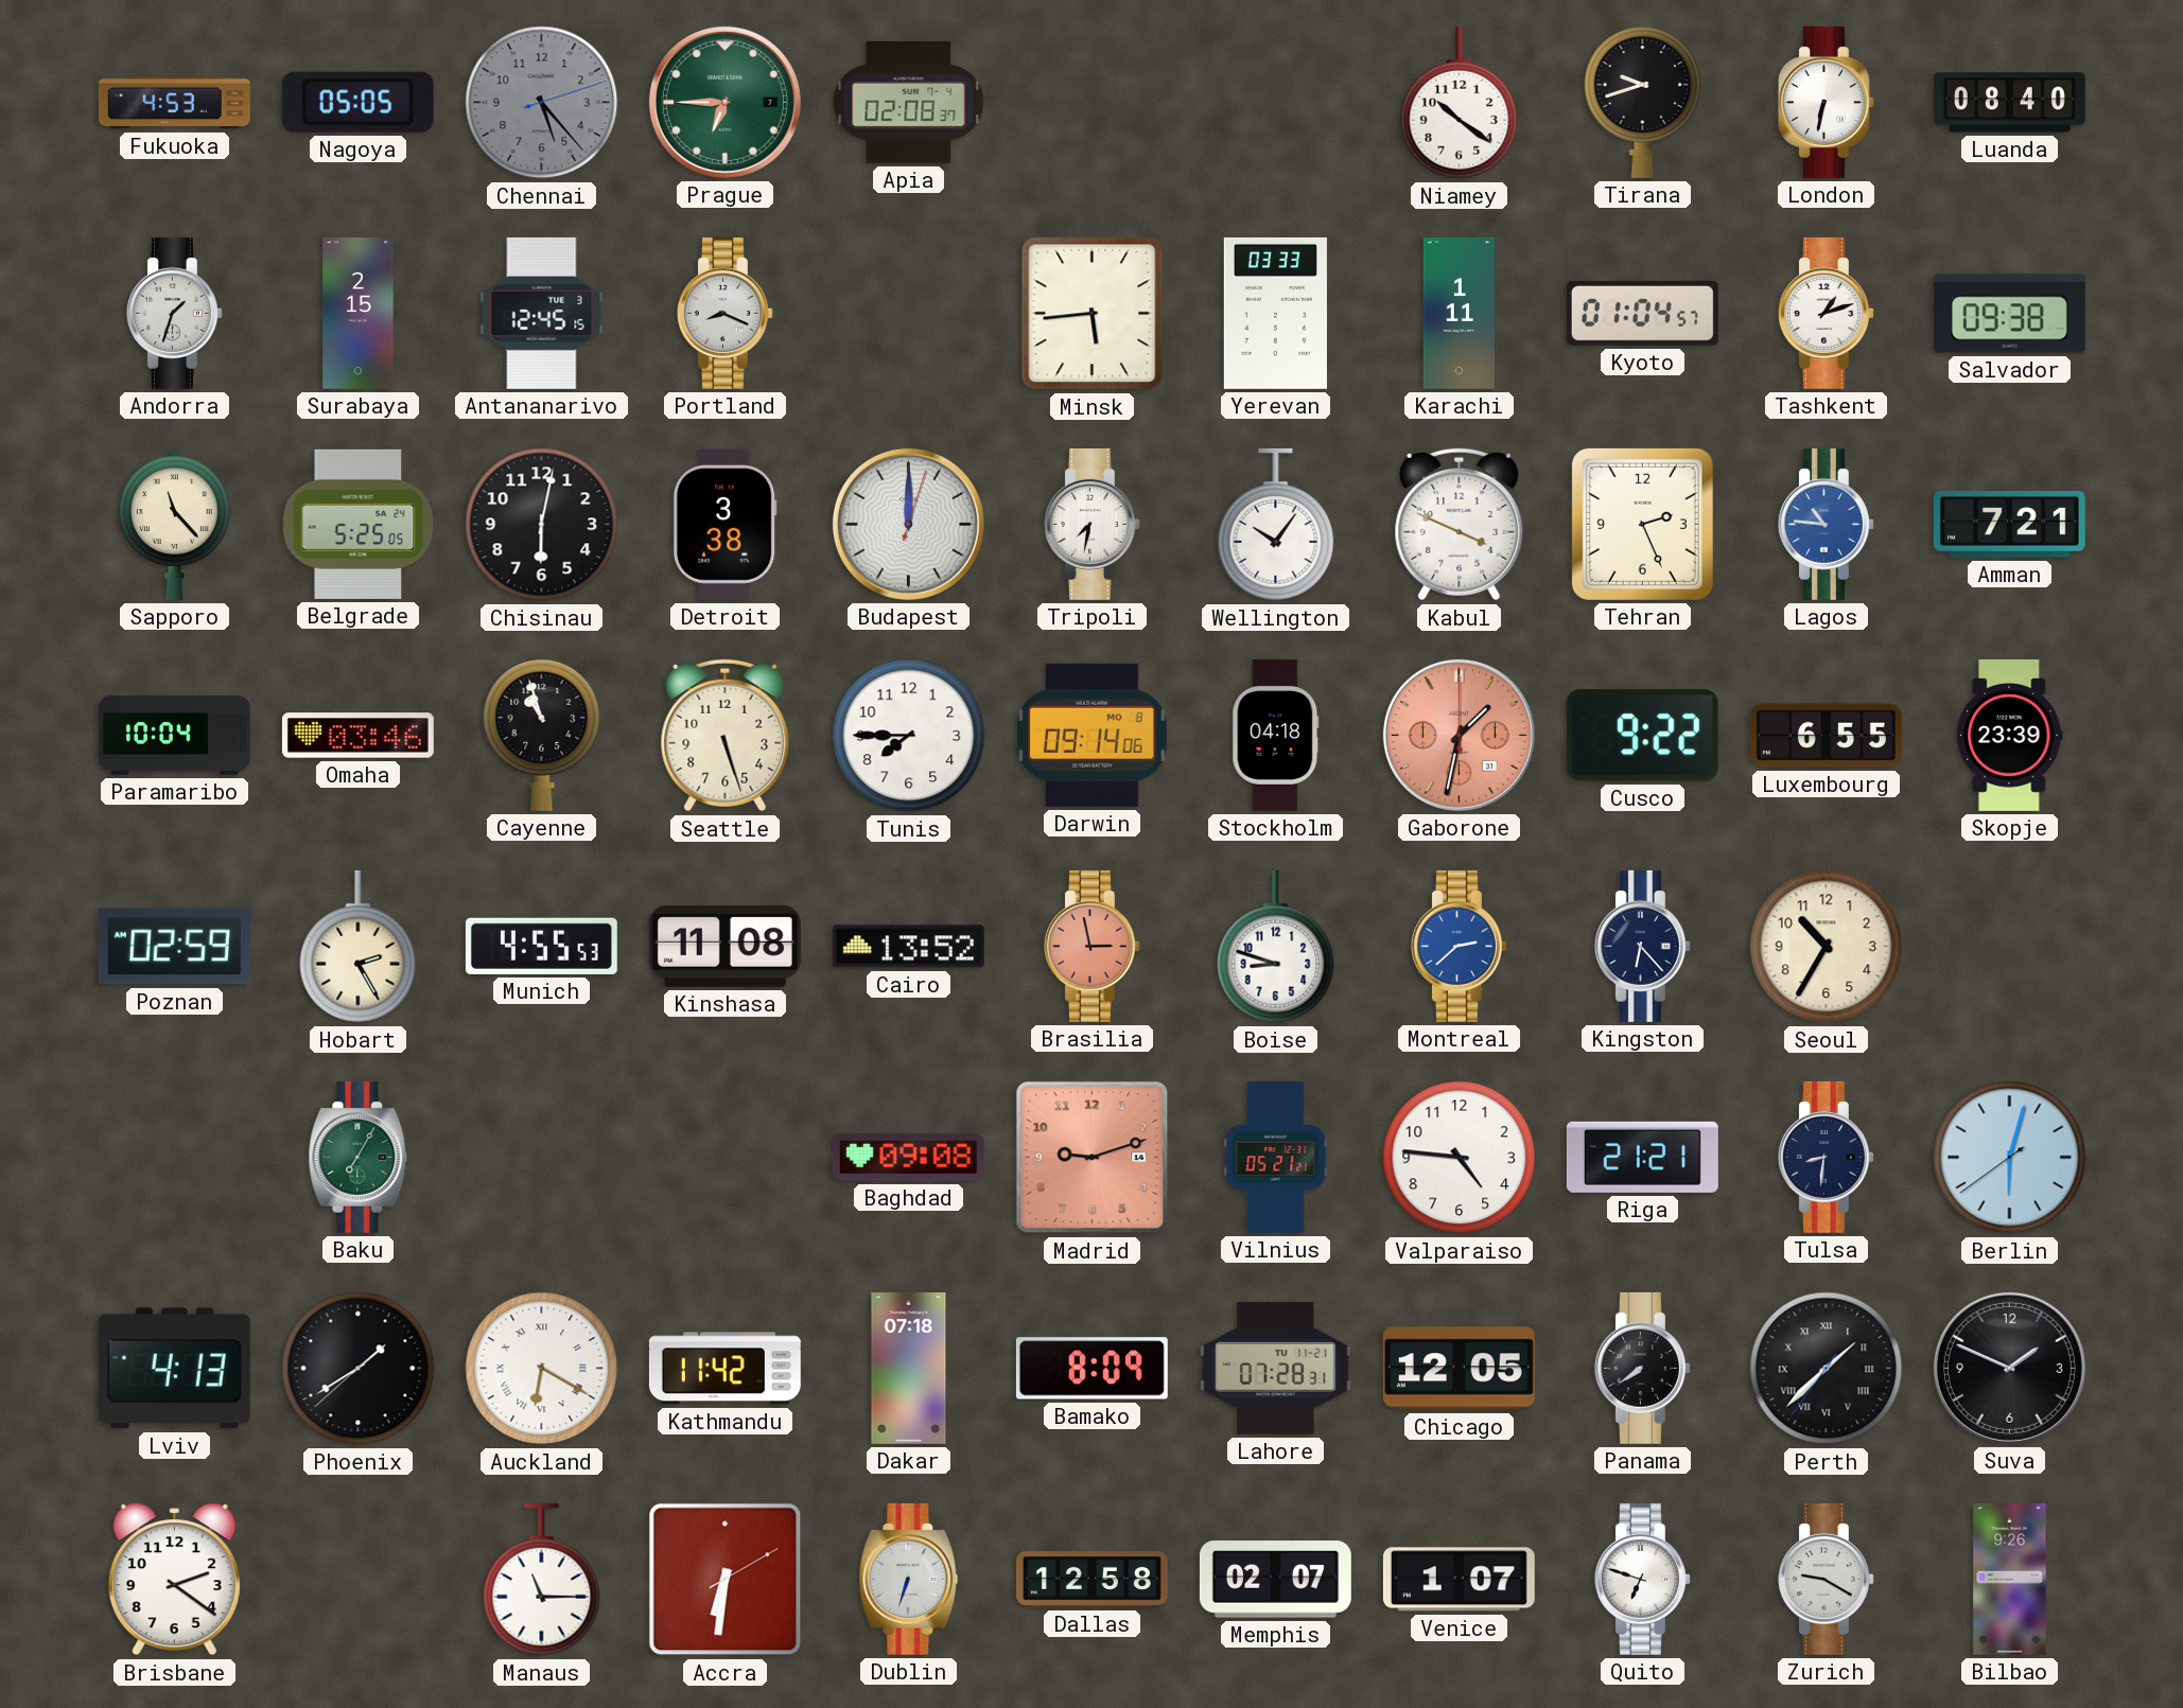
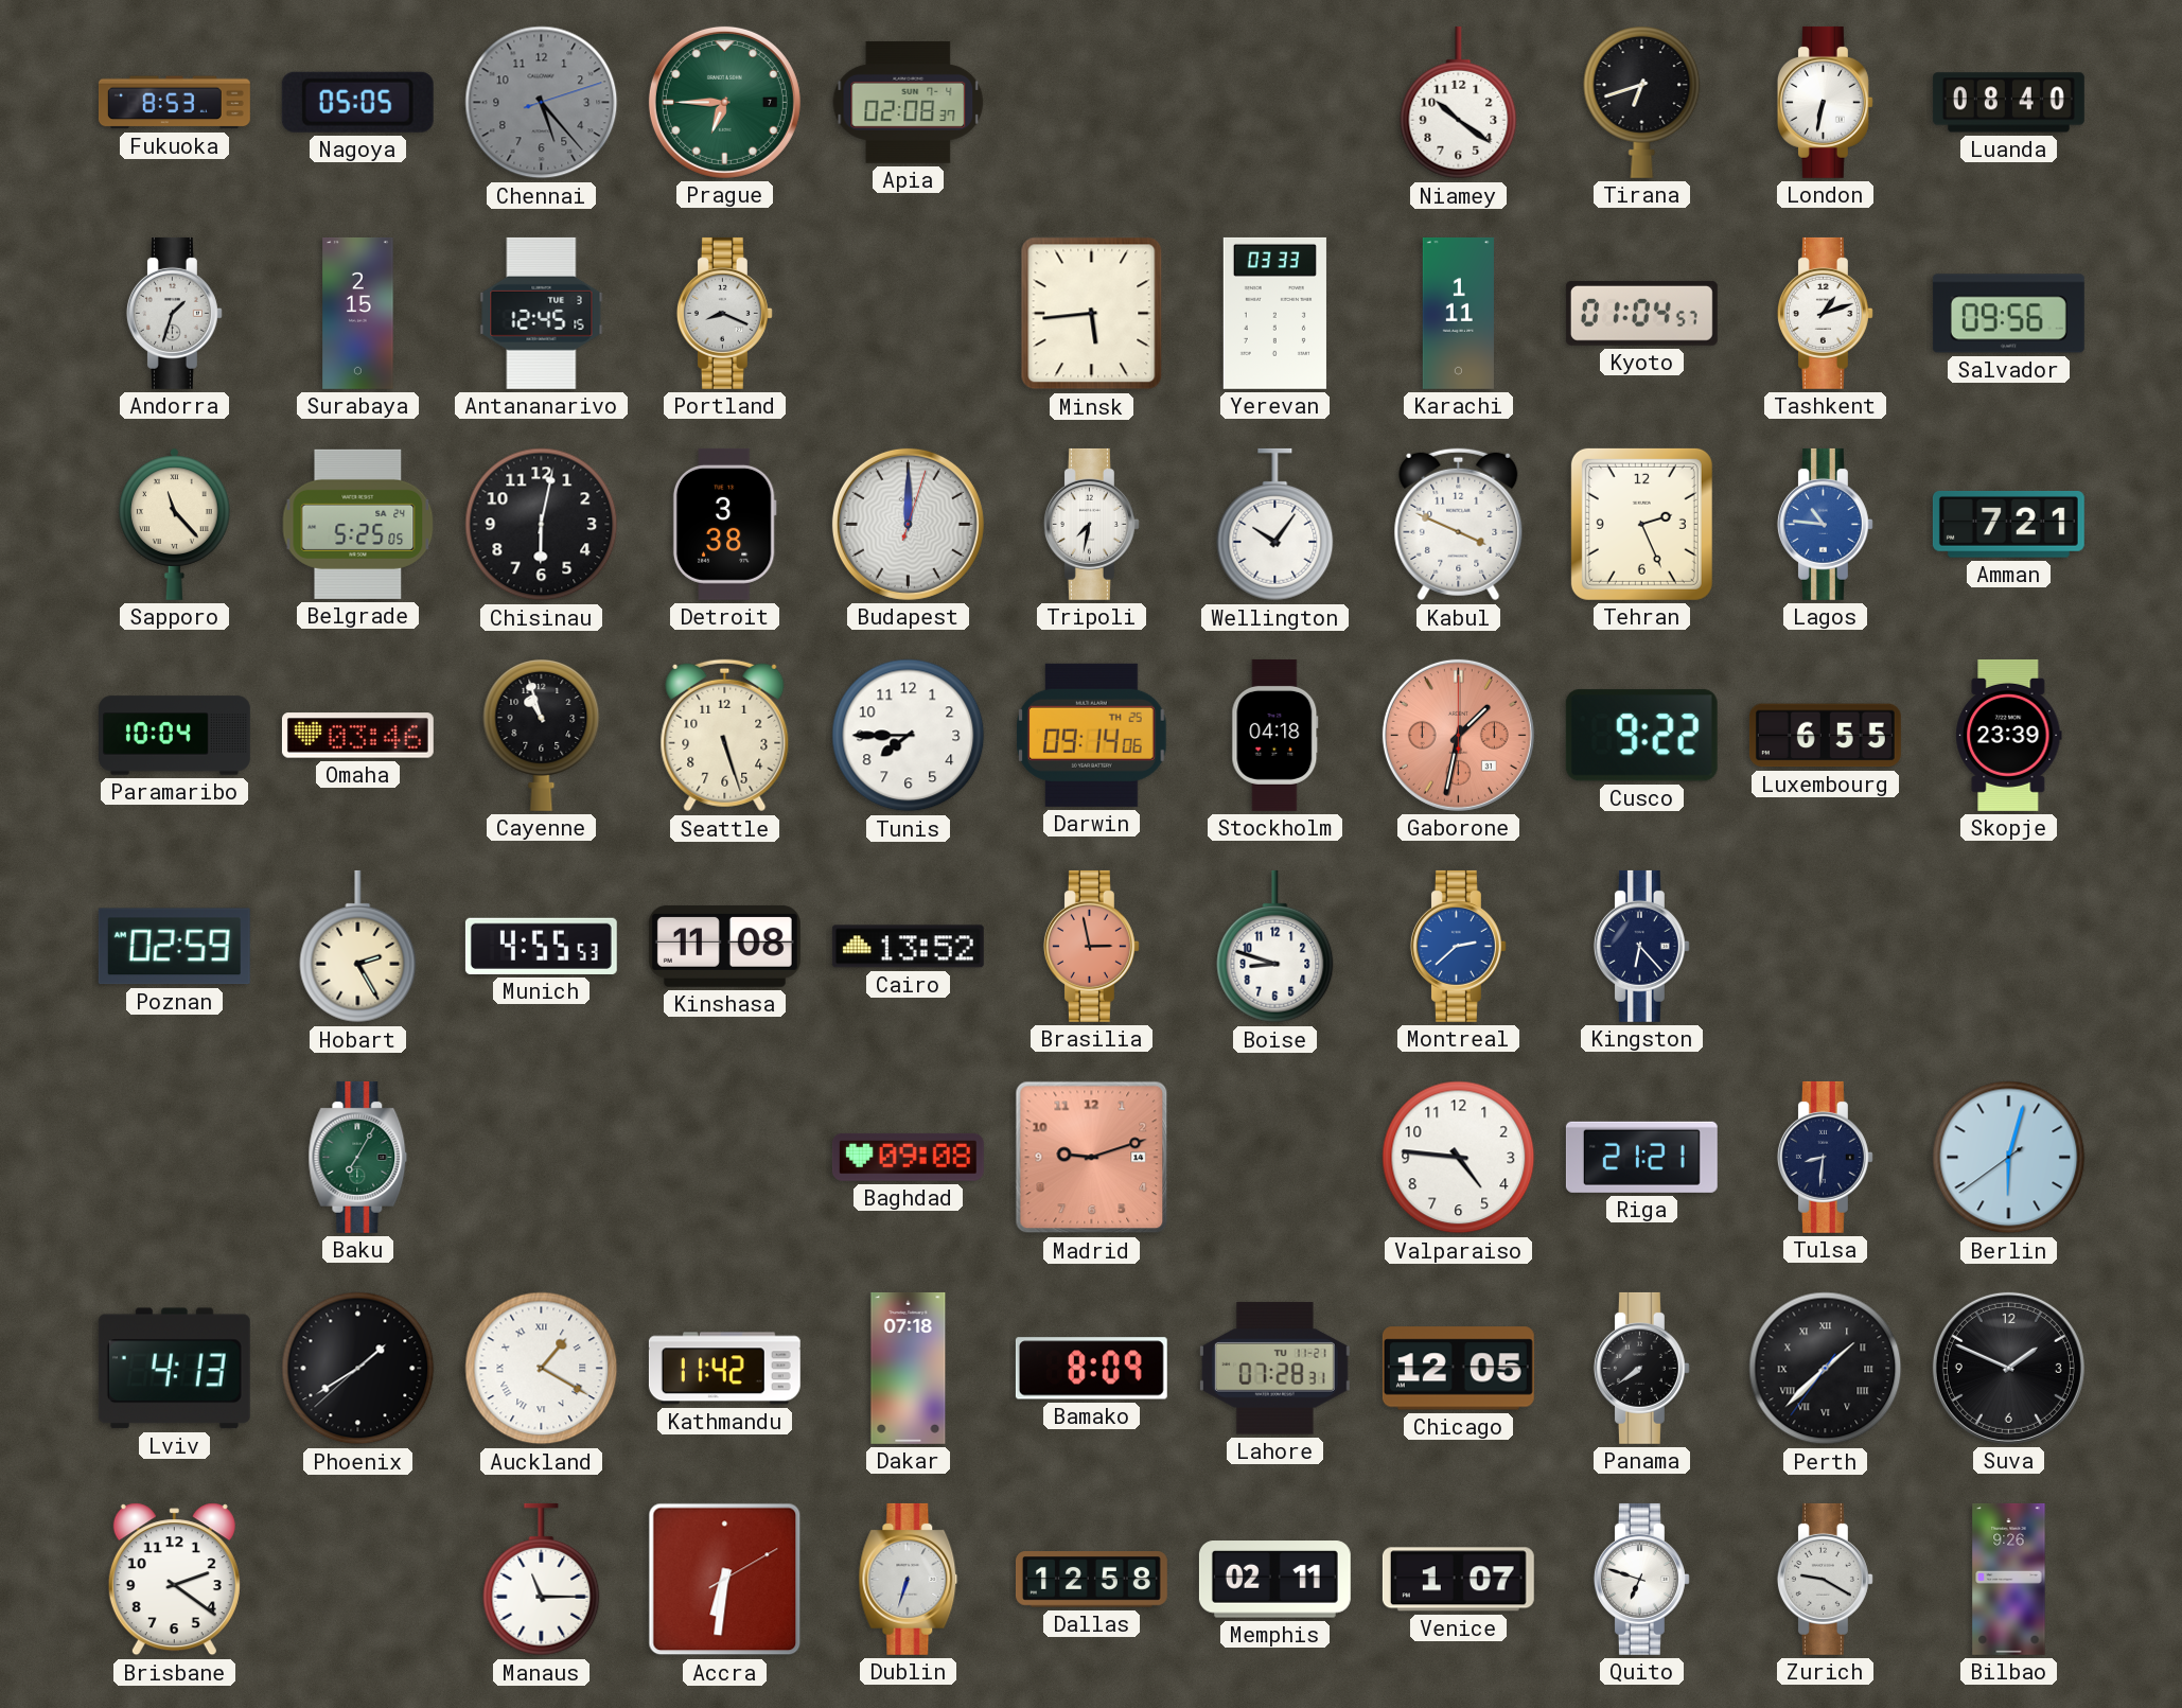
Fukuoka: 4:53 -> 8:53 (174, 103)
Tirana: 9:42 -> 6:42 (1642, 102)
Salvador: 09:38 -> 09:56 (2008, 314)
Darwin date: MO 8 -> TH 25 (1092, 735)
Seoul: 10:35 -> none (1827, 947)
Vilnius: 05:21 -> none (1276, 1157)
Auckland: 6:20 -> 1:20 (542, 1369)
Memphis: 02:07 -> 02:11 (1274, 1580)
